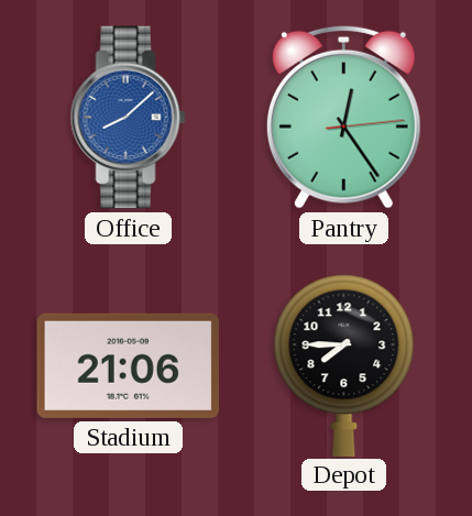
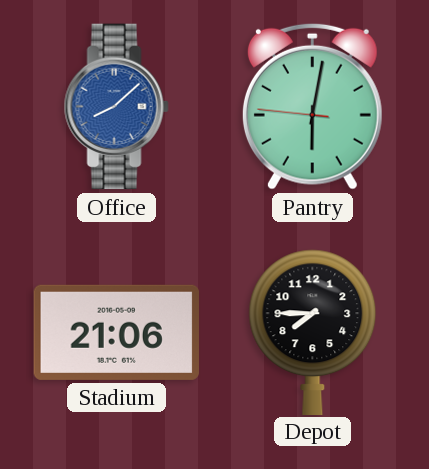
Pantry: 12:24 -> 6:01 (312, 106)
